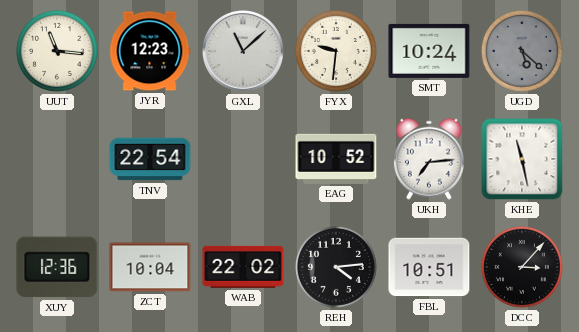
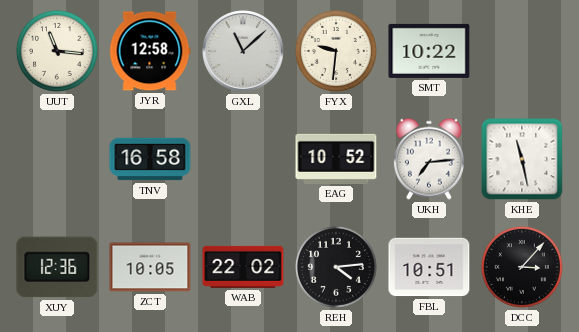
JYR: 12:23 -> 12:58 (150, 51)
SMT: 10:24 -> 10:22 (429, 51)
UGD: 5:22 -> none (522, 51)
TNV: 22:54 -> 16:58 (150, 159)
ZCT: 10:04 -> 10:05 (150, 267)
